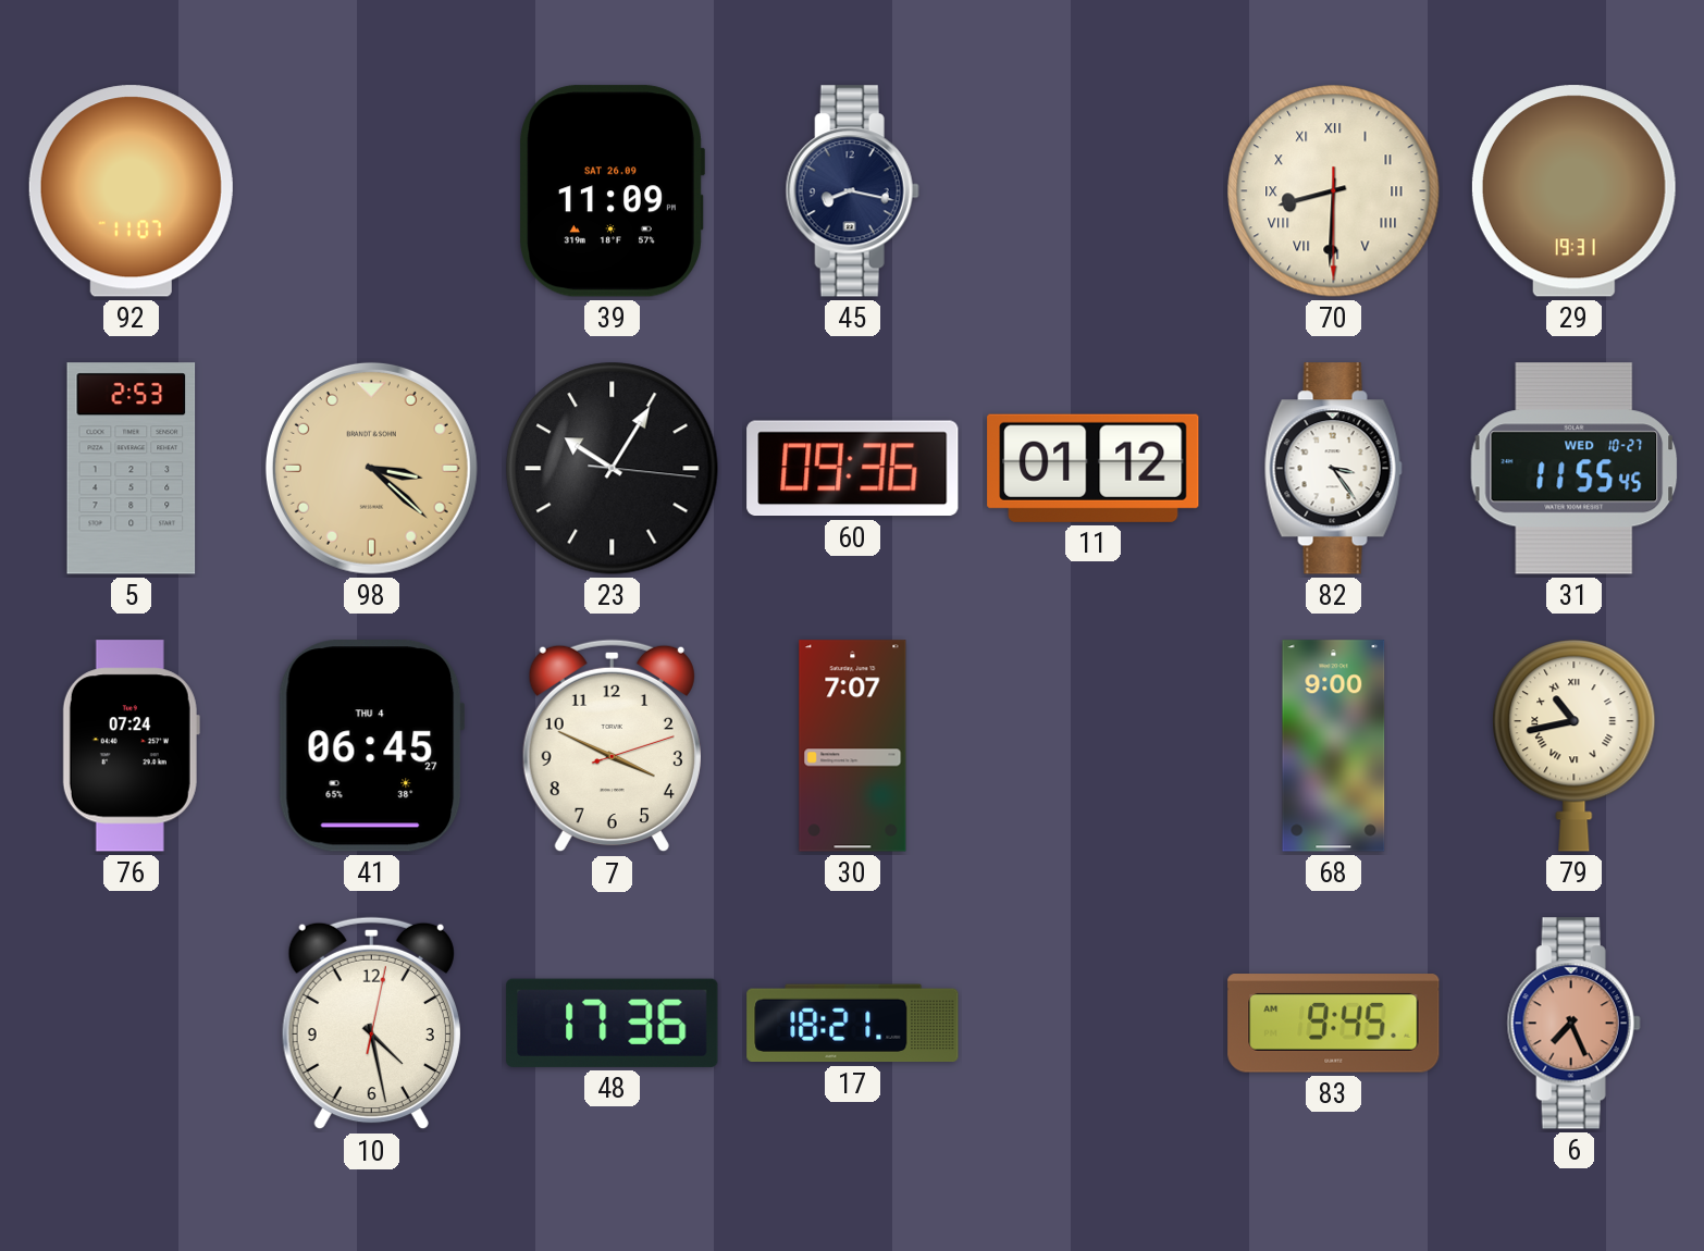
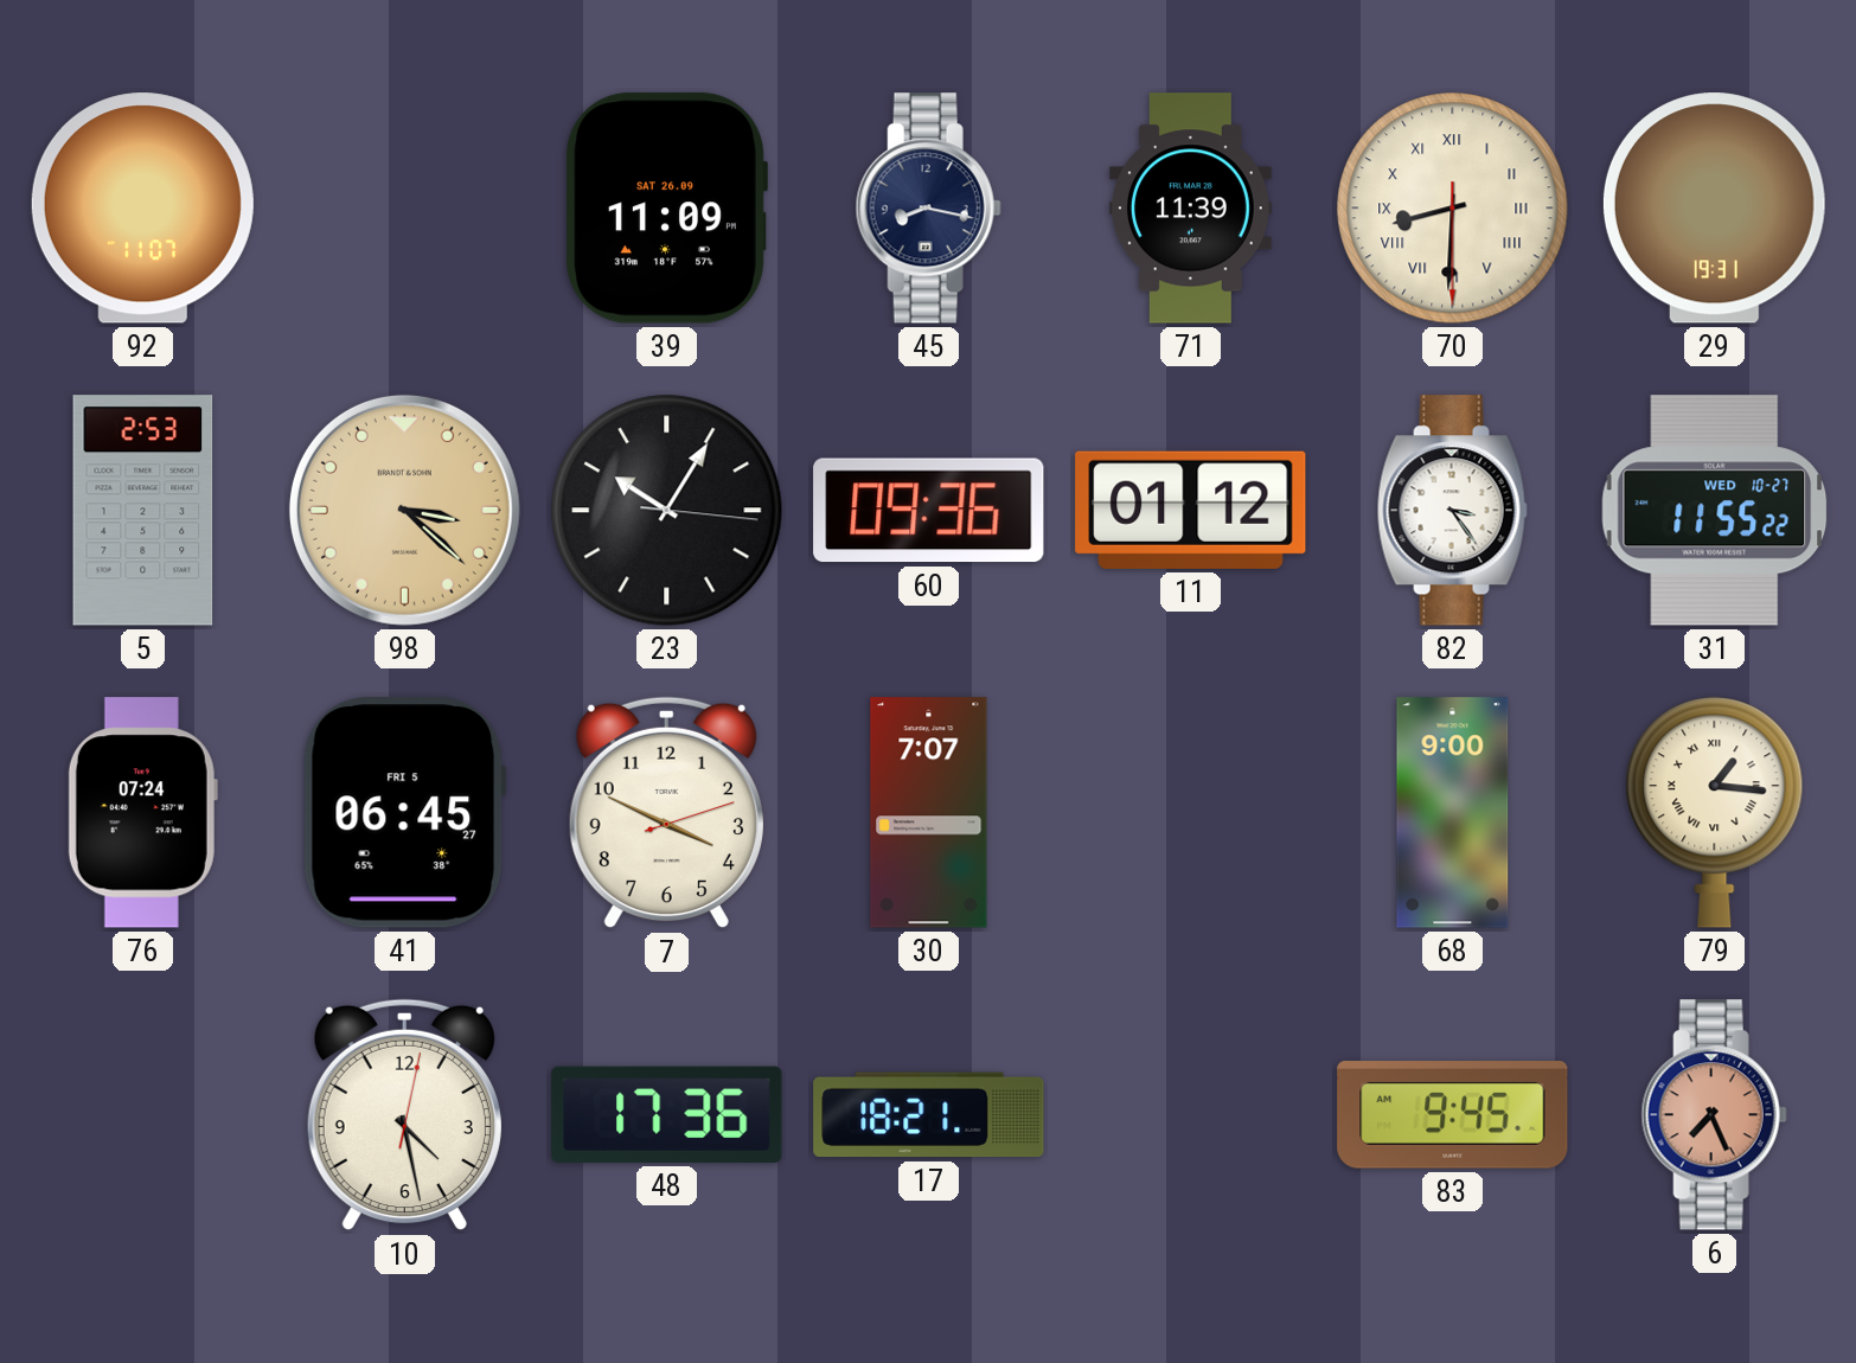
71: none -> 11:39 (1190, 209)
31: 11:55:45 -> 11:55:22 (1715, 511)
41 date: THU 4 -> FRI 5 (404, 813)
79: 10:43 -> 1:16 (1715, 813)
